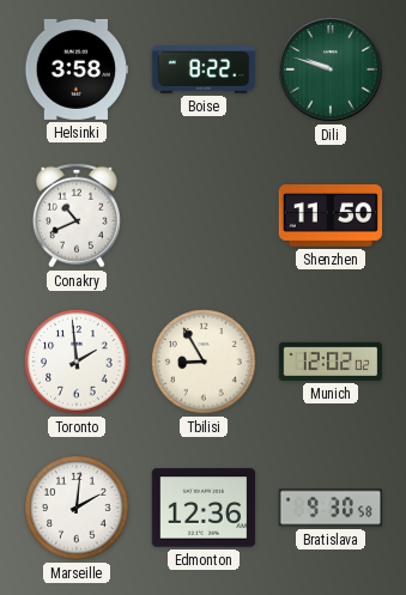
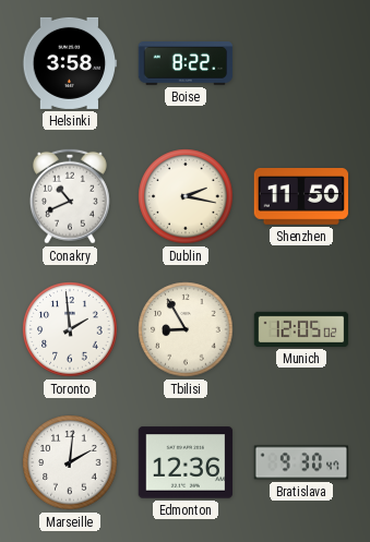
Dili: 9:48 -> none (331, 69)
Dublin: none -> 2:17 (186, 196)
Munich: 12:02 -> 12:05 (301, 329)
Bratislava: 9:30:58 -> 9:30:47 (301, 462)
